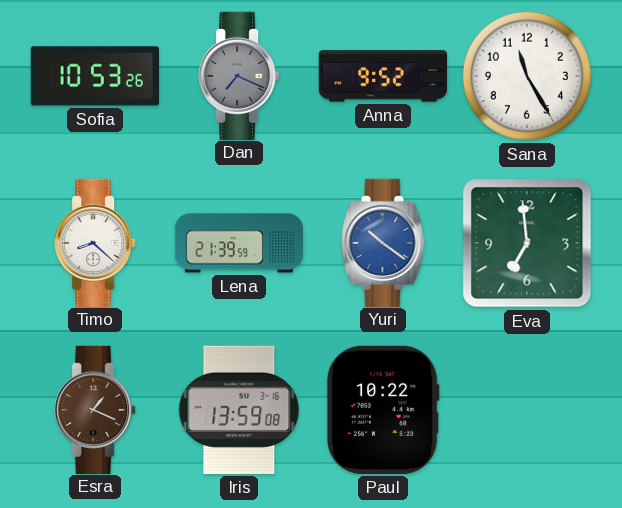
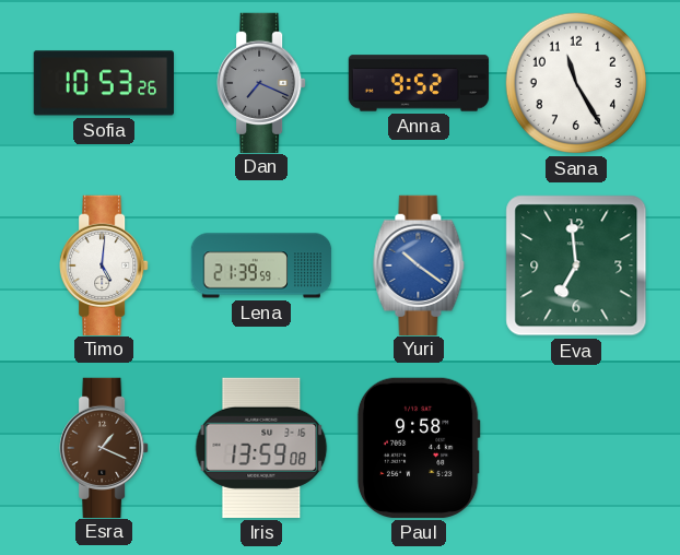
Timo: 8:22 -> 5:01 (104, 264)
Paul: 10:22 -> 9:58 (419, 448)
